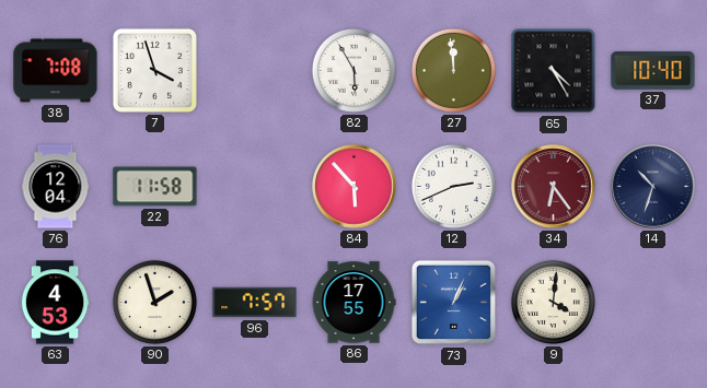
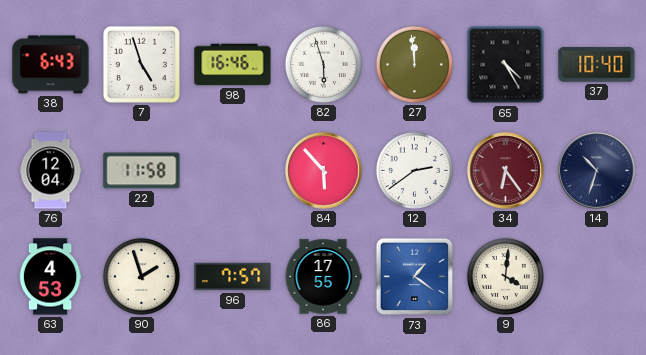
38: 7:08 -> 6:43 (51, 65)
7: 3:57 -> 4:57 (141, 64)
98: none -> 16:46 (233, 65)
82: 5:55 -> 5:57 (323, 64)
12: 2:41 -> 2:39 (414, 170)
73: 1:04 -> 1:21 (415, 277)
